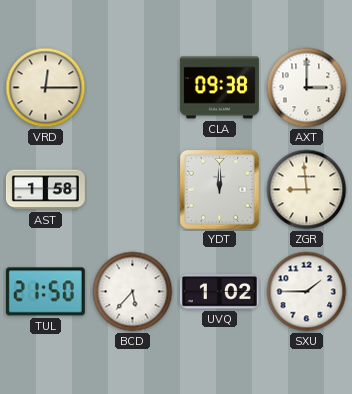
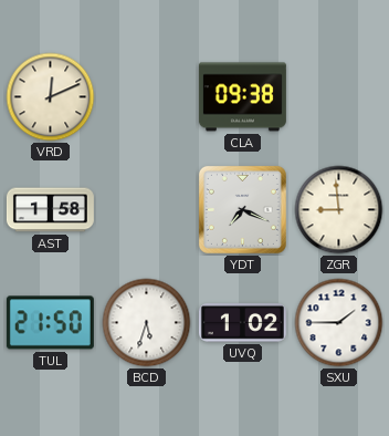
VRD: 12:15 -> 12:11 (51, 97)
AXT: 3:00 -> none (307, 88)
YDT: 12:00 -> 7:19 (242, 209)
BCD: 5:37 -> 5:33 (147, 323)
